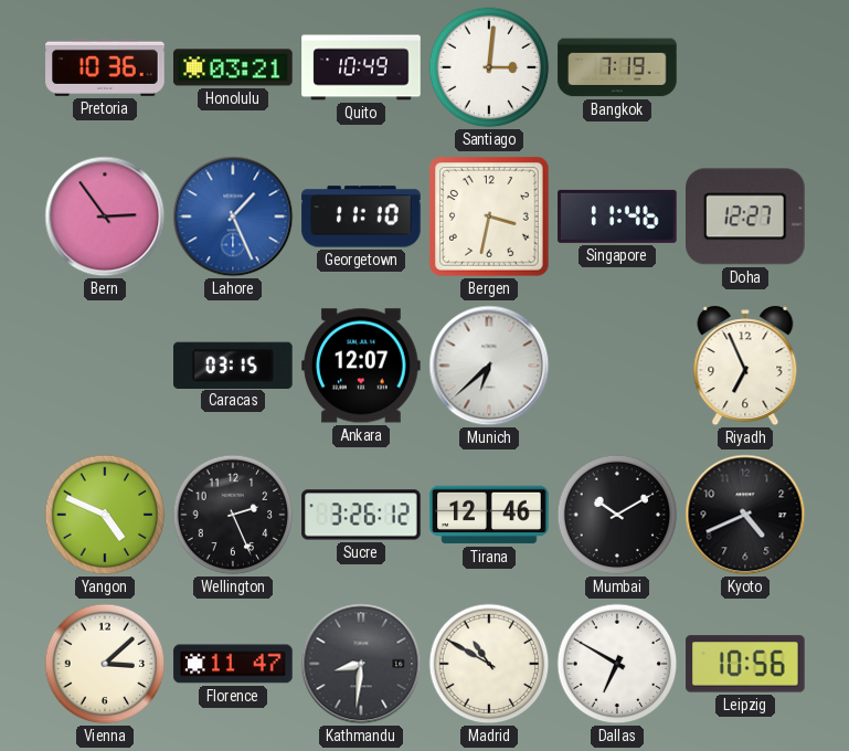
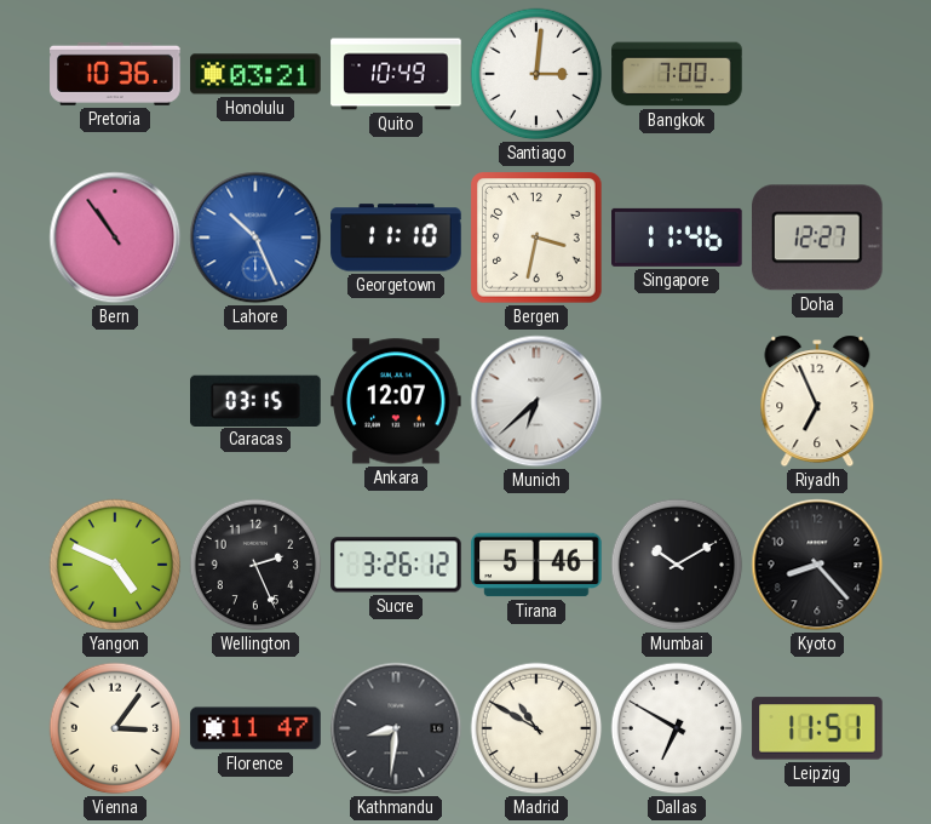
Bangkok: 7:19 -> 7:00 (677, 74)
Bern: 2:54 -> 10:54 (115, 238)
Lahore: 1:26 -> 10:26 (255, 238)
Tirana: 12:46 -> 5:46 (536, 565)
Kyoto: 4:41 -> 8:23 (817, 565)
Vienna: 3:08 -> 3:06 (115, 728)
Leipzig: 10:56 -> 11:51 (817, 728)
